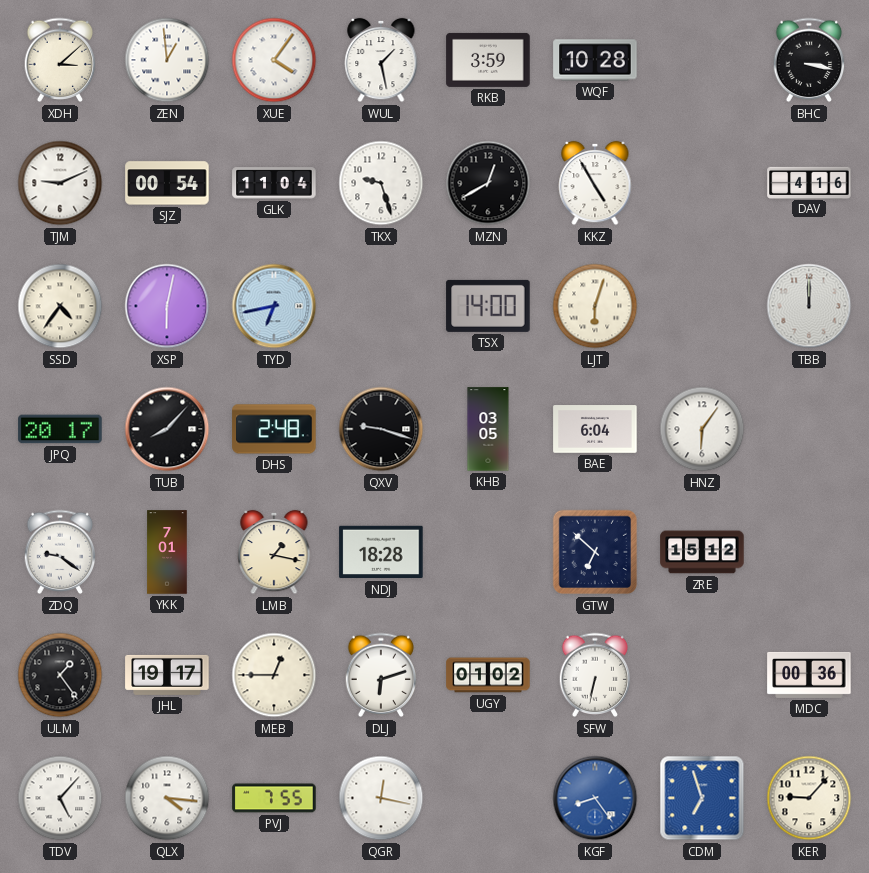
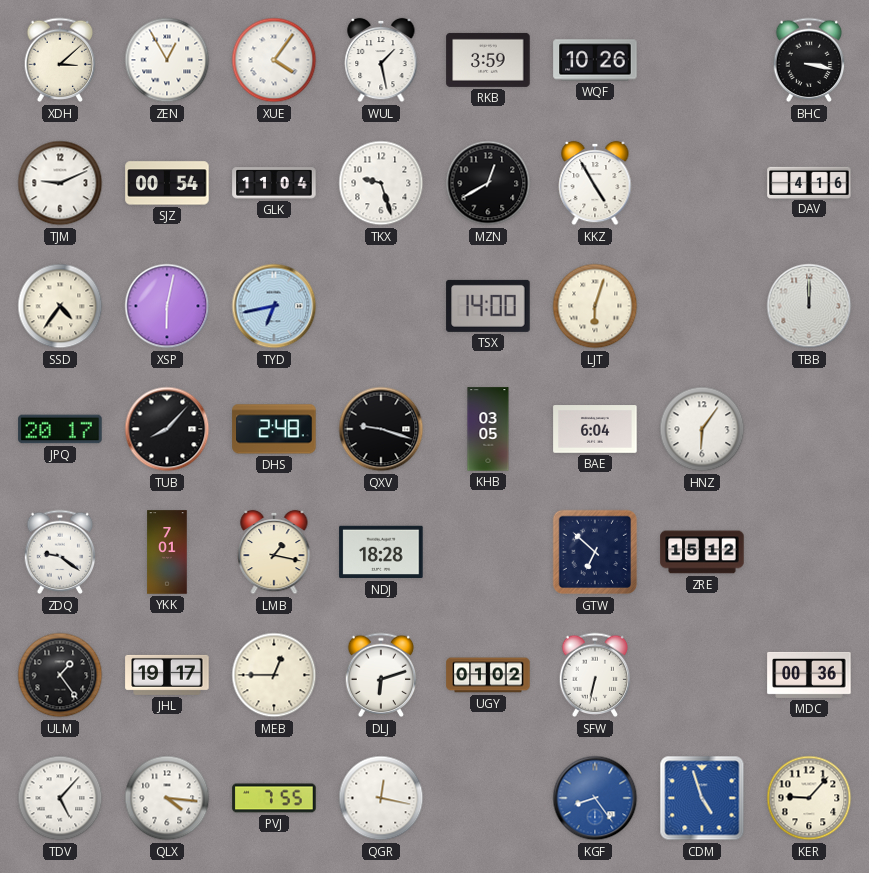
ZEN: 12:59 -> 12:55 (167, 60)
WQF: 10:28 -> 10:26 (595, 60)
CDM: 6:57 -> 4:57 (702, 798)
